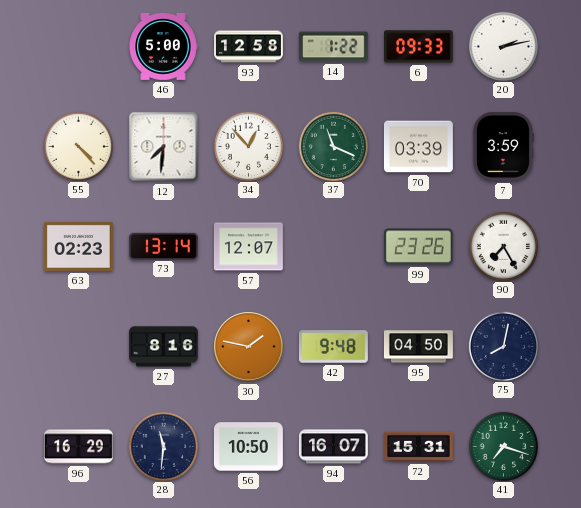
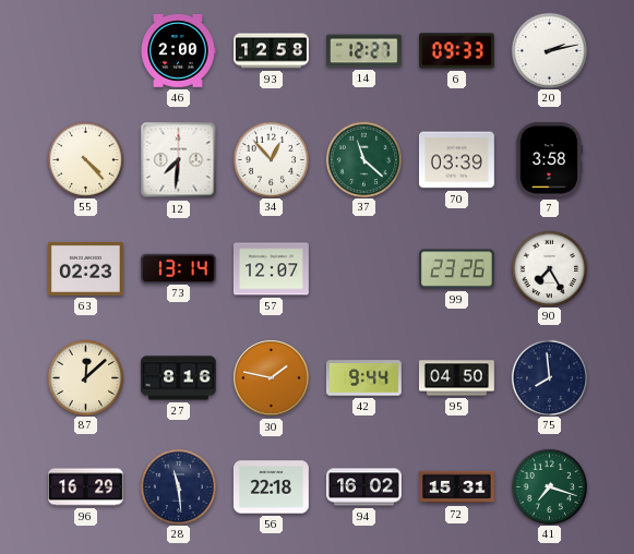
46: 5:00 -> 2:00 (178, 50)
14: 1:22 -> 12:27 (363, 51)
37: 11:19 -> 11:22 (363, 159)
7: 3:59 -> 3:58 (548, 159)
87: none -> 12:08 (85, 377)
42: 9:48 -> 9:44 (364, 378)
75: 8:02 -> 7:59 (549, 377)
28: 11:31 -> 11:29 (178, 486)
56: 10:50 -> 22:18 (271, 487)
94: 16:07 -> 16:02 (364, 487)
